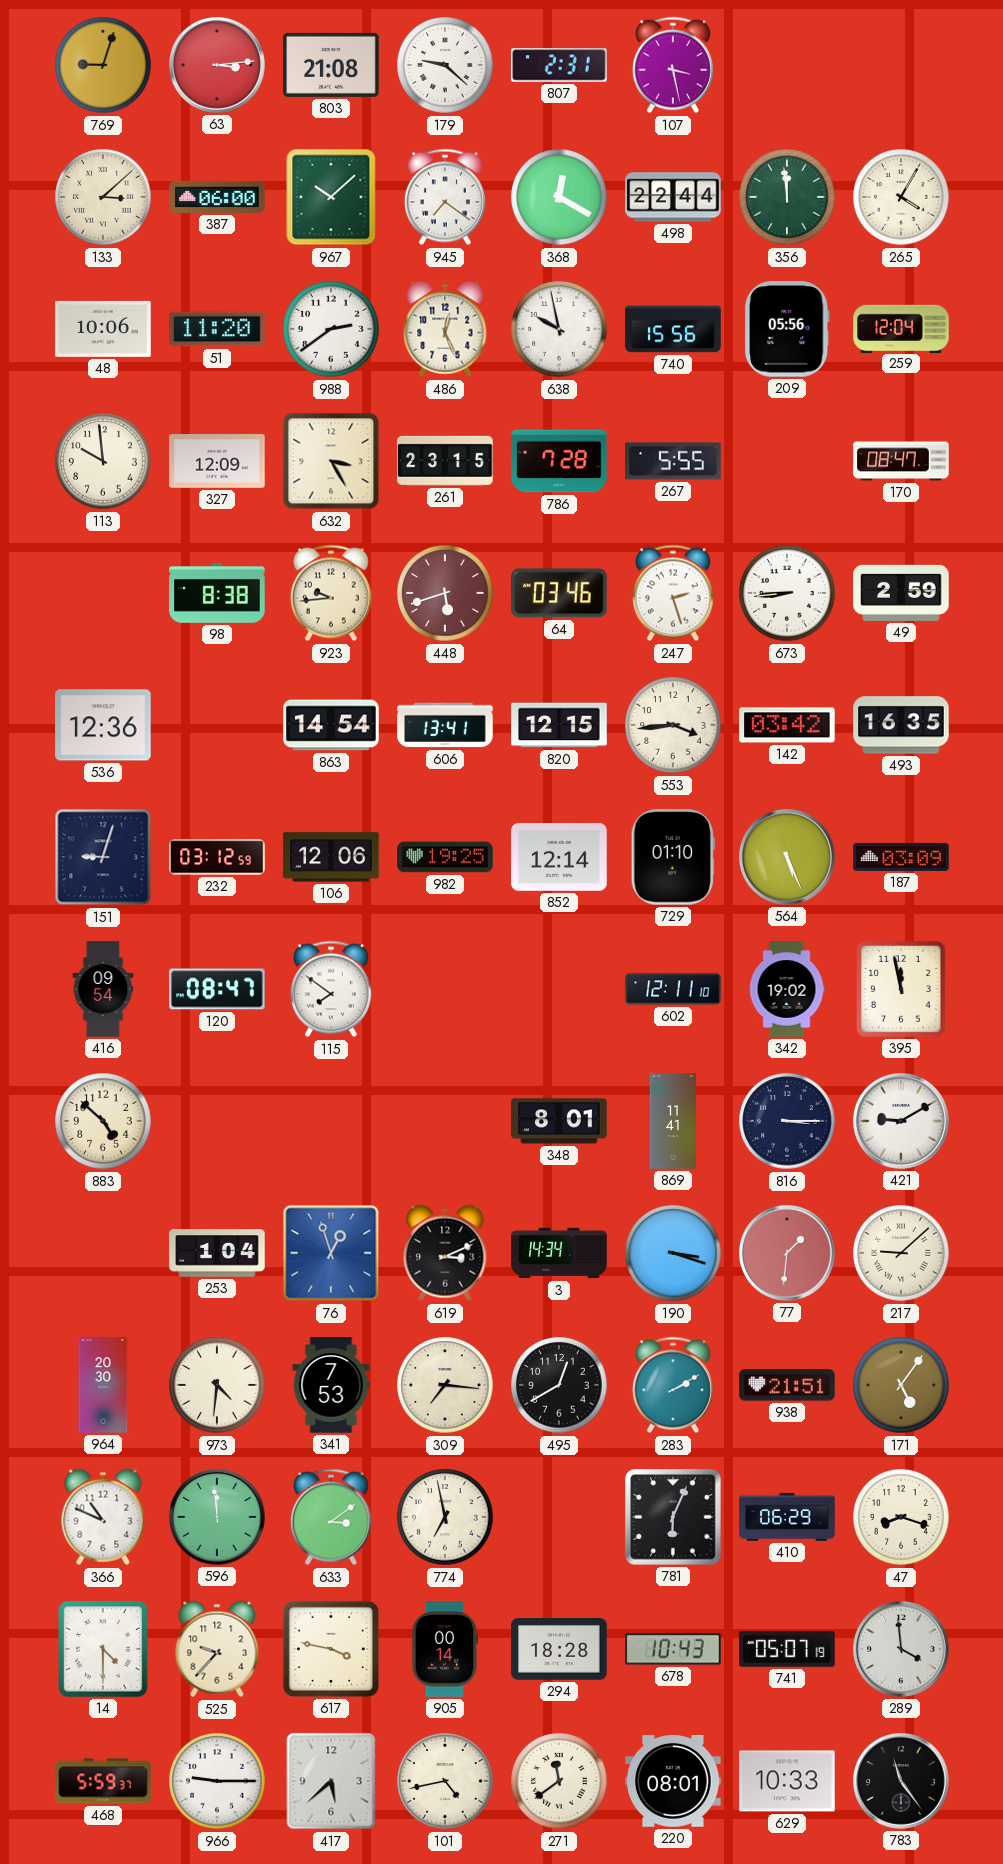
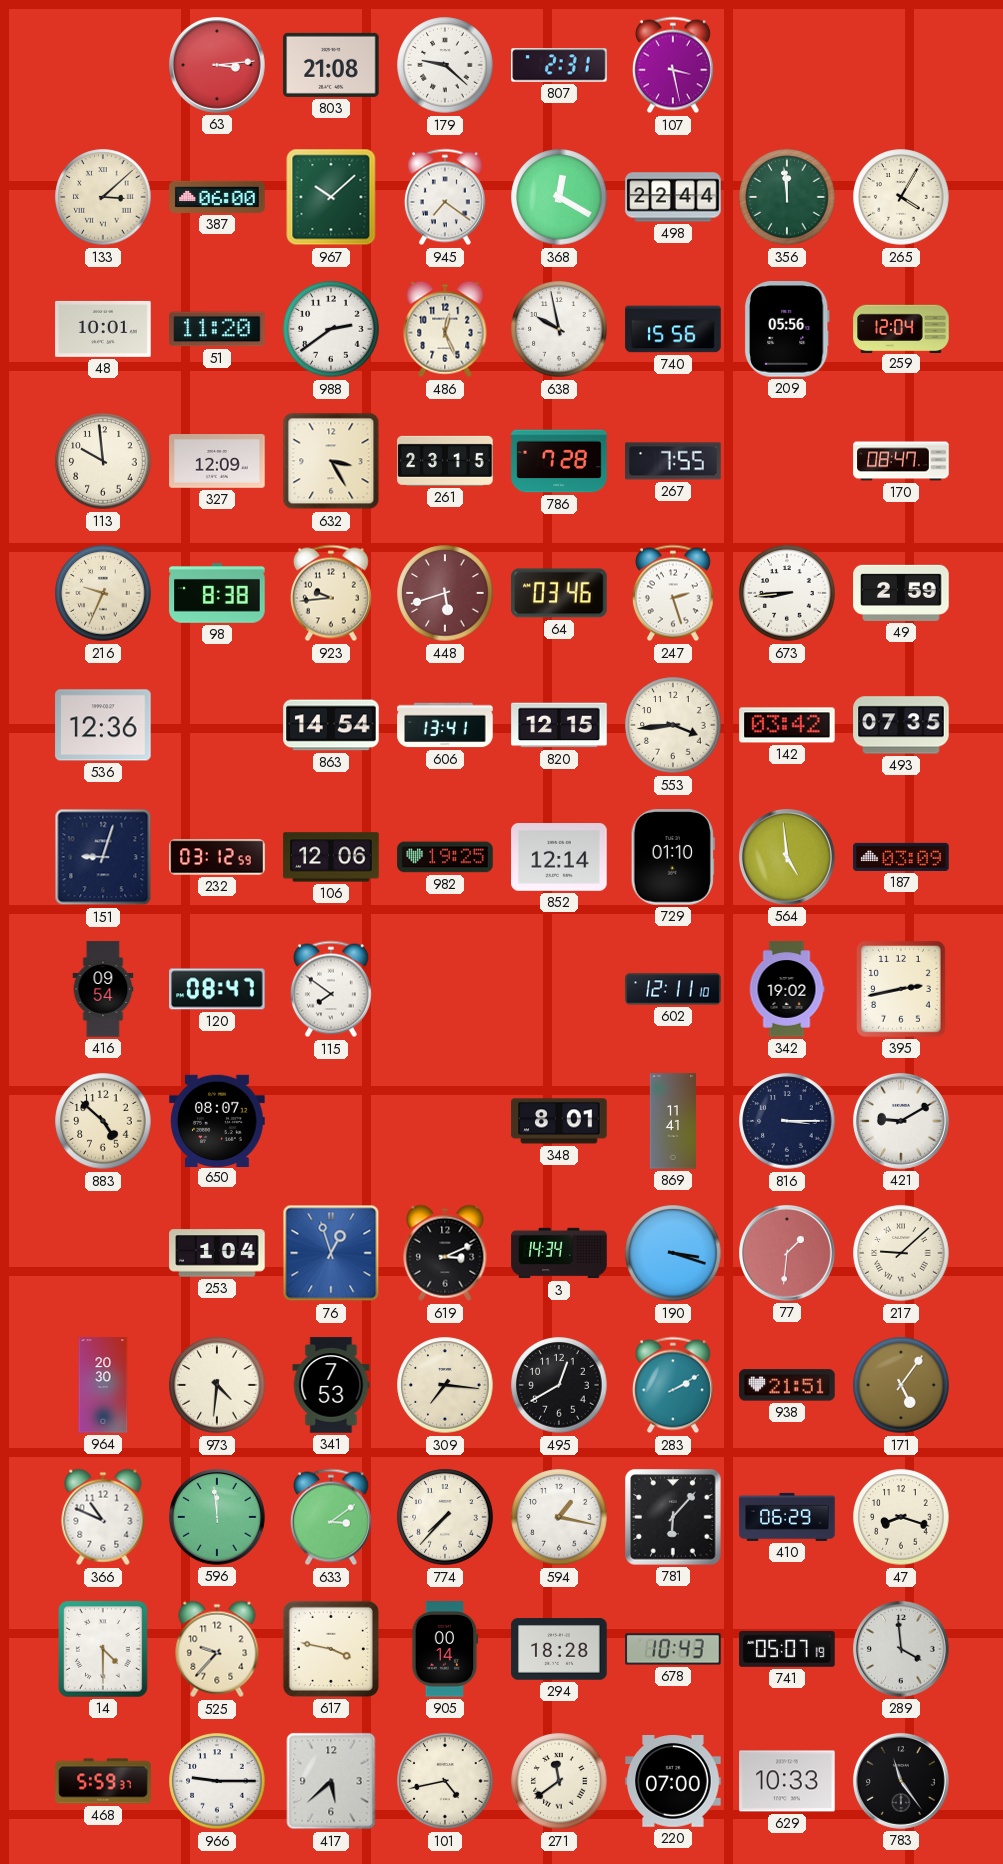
769: 9:03 -> none (103, 65)
48: 10:06 -> 10:01 (103, 329)
267: 5:55 -> 7:55 (673, 461)
216: none -> 9:34 (103, 593)
493: 16:35 -> 07:35 (901, 725)
564: 5:26 -> 4:59 (788, 858)
395: 11:58 -> 2:43 (902, 990)
650: none -> 08:07 (217, 1120)
774: 6:58 -> 7:37 (445, 1517)
594: none -> 1:17 (559, 1517)
781: 6:04 -> 6:07 (673, 1517)
220: 08:01 -> 07:00 (673, 1782)
